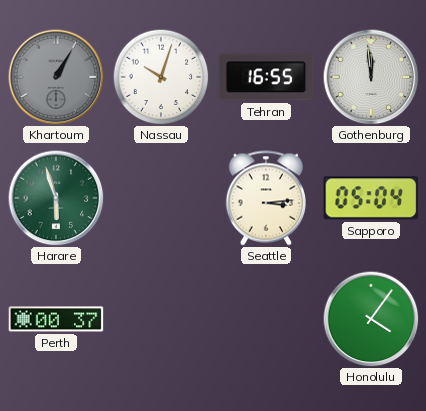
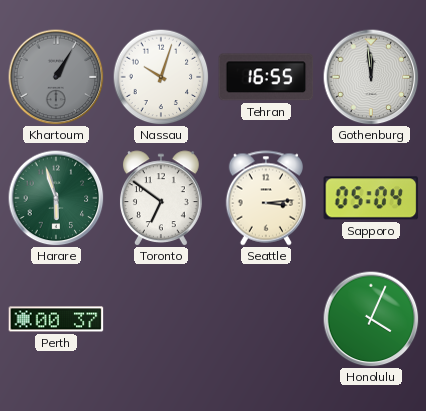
Toronto: none -> 6:51 (161, 198)
Honolulu: 4:06 -> 4:04 (371, 319)
